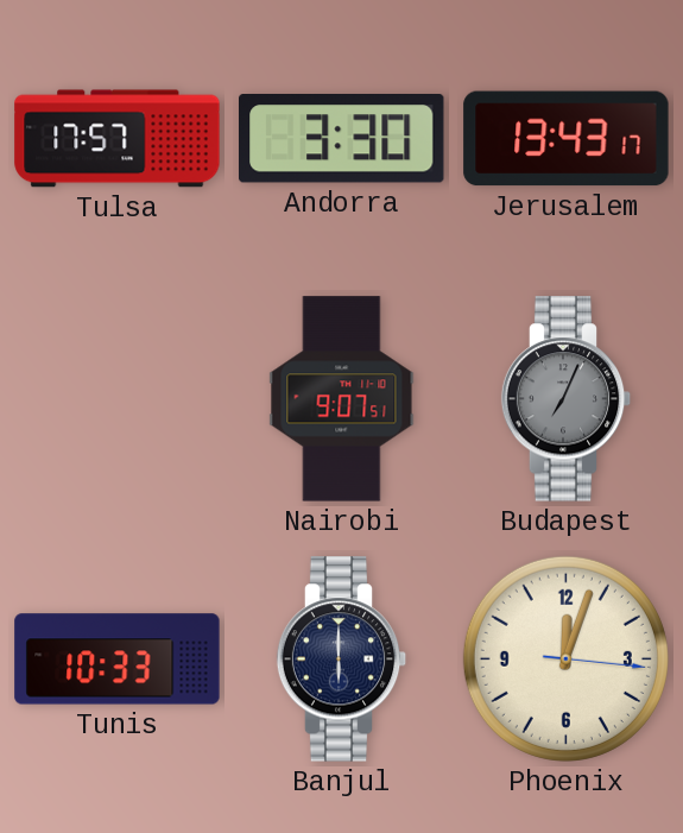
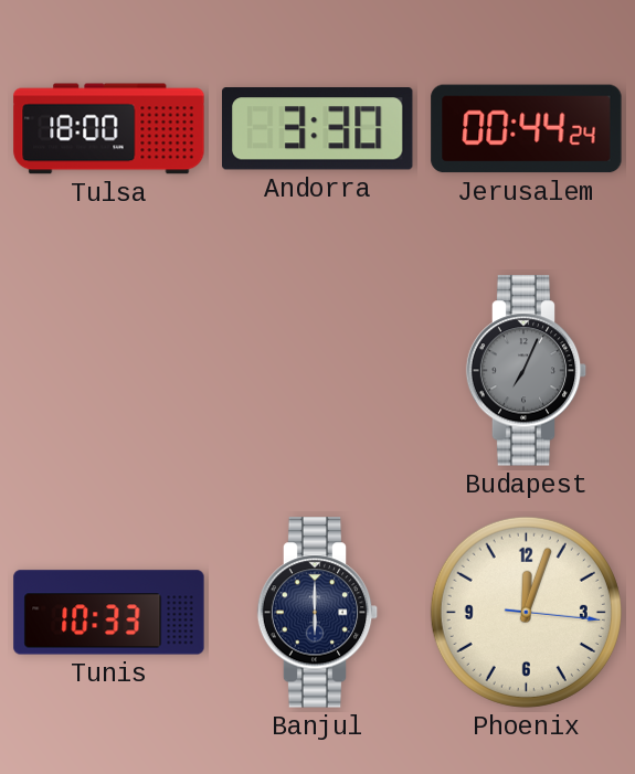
Tulsa: 17:57 -> 18:00 (109, 129)
Jerusalem: 13:43 -> 00:44 (527, 129)
Nairobi: 9:07 -> none (342, 399)
